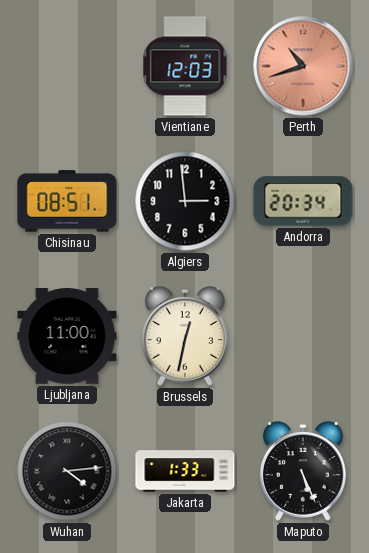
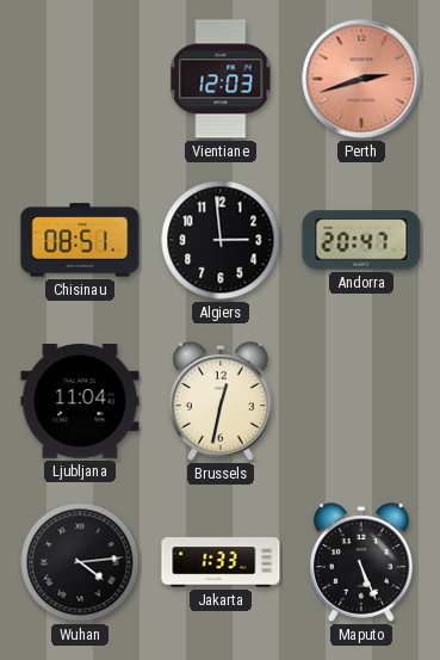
Perth: 10:42 -> 2:42 (361, 79)
Andorra: 20:34 -> 20:47 (361, 240)
Ljubljana: 11:00 -> 11:04 (80, 402)
